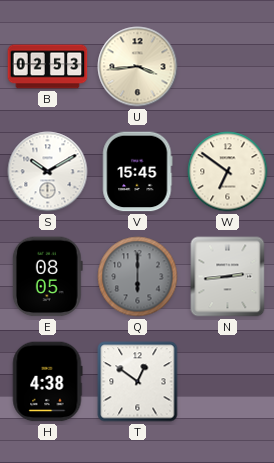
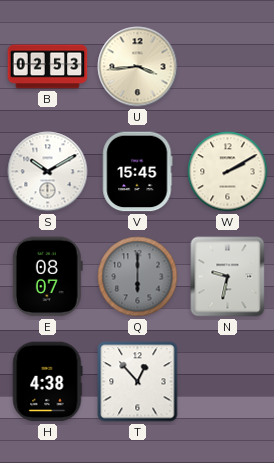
W: 6:51 -> 2:10 (228, 172)
E: 08:05 -> 08:07 (47, 277)
N: 2:44 -> 9:32 (228, 277)
T: 12:51 -> 12:53 (138, 382)
